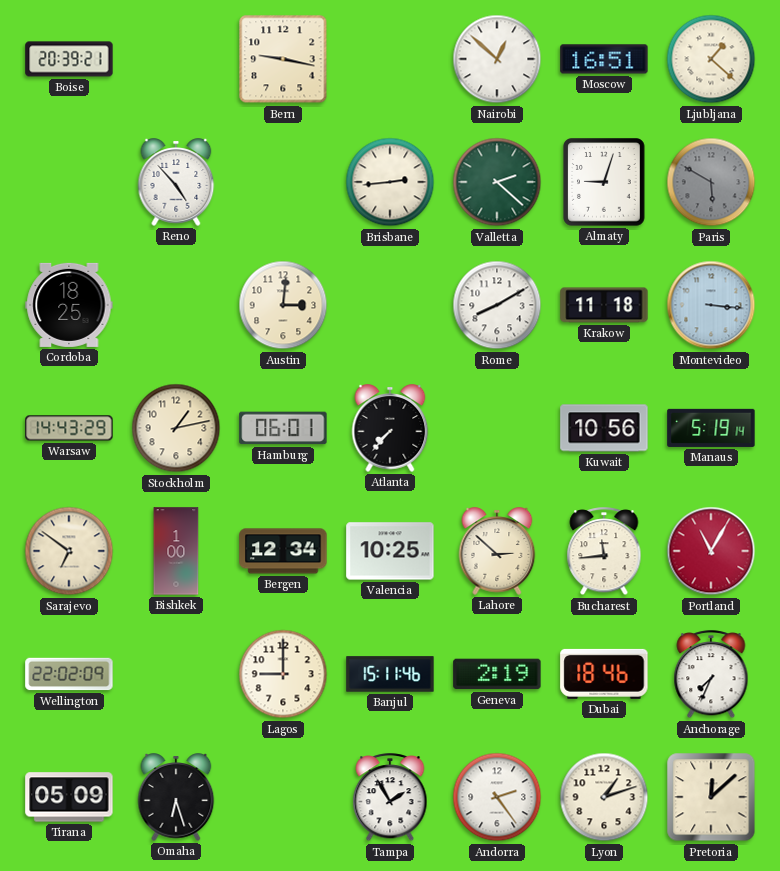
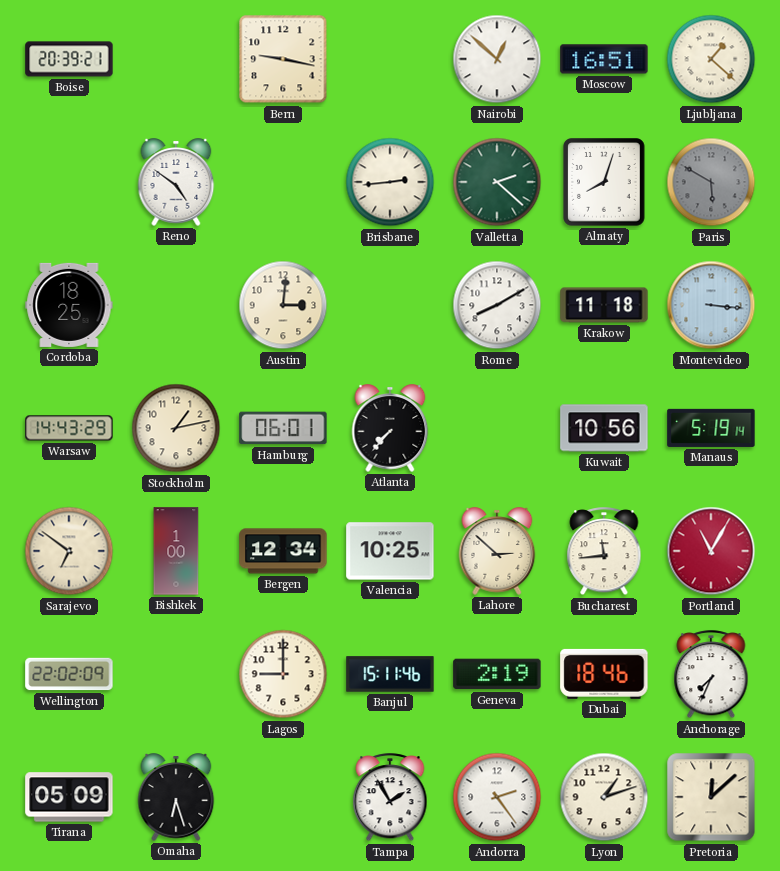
Reno: 4:53 -> 4:51 (176, 182)
Almaty: 9:03 -> 8:03 (604, 182)
